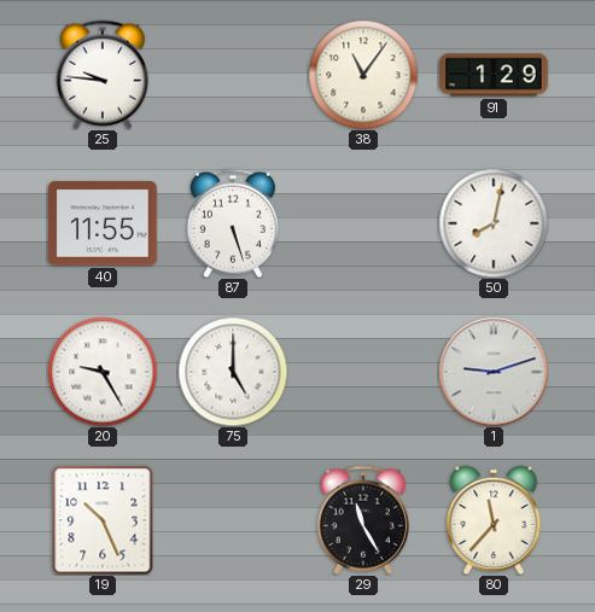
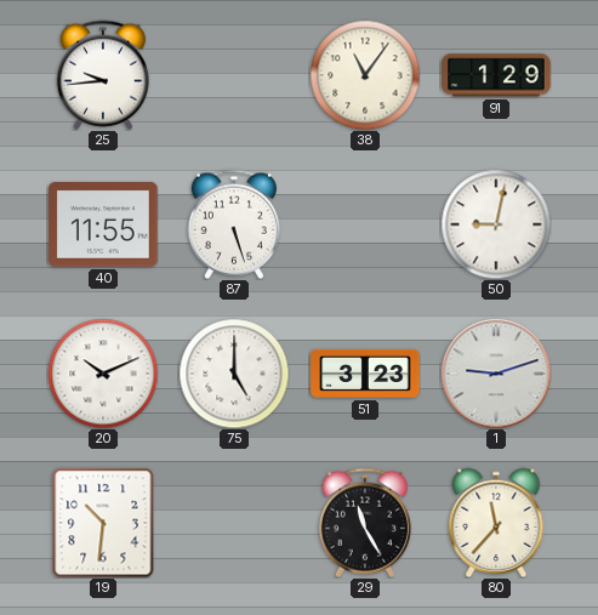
25: 9:46 -> 9:44 (103, 75)
50: 8:02 -> 9:02 (496, 224)
20: 9:25 -> 10:11 (103, 374)
51: none -> 3:23 (365, 374)
19: 10:26 -> 10:31 (103, 523)
